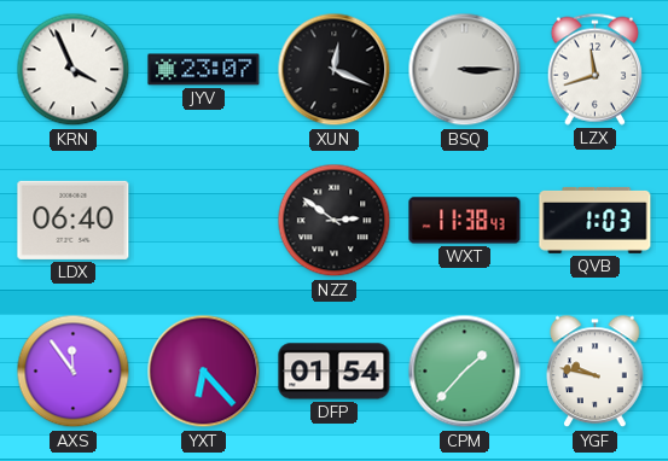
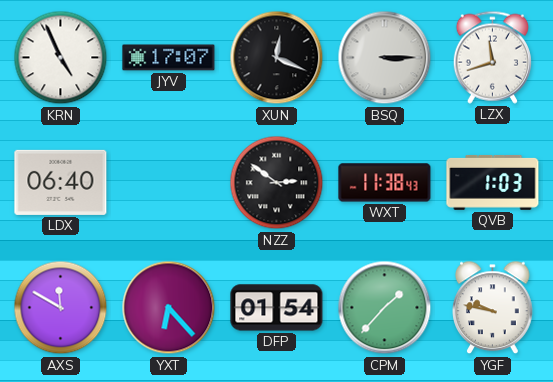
KRN: 3:56 -> 4:56 (61, 58)
JYV: 23:07 -> 17:07 (169, 58)
AXS: 11:54 -> 11:50 (61, 308)
